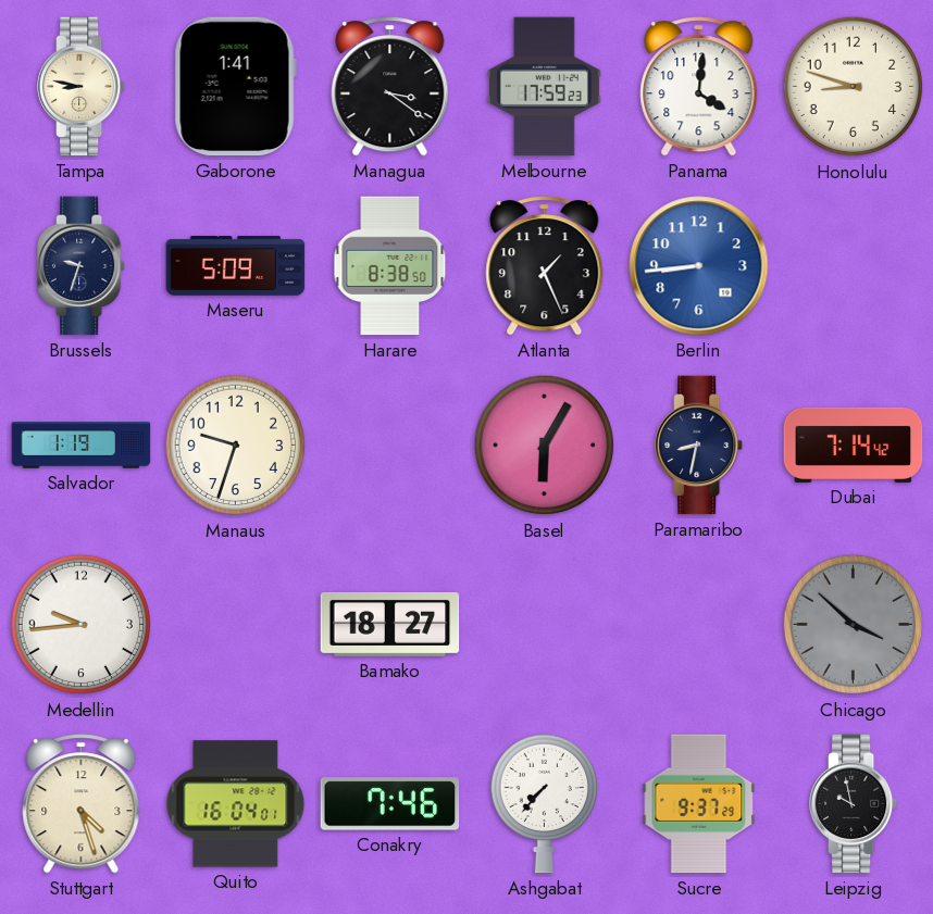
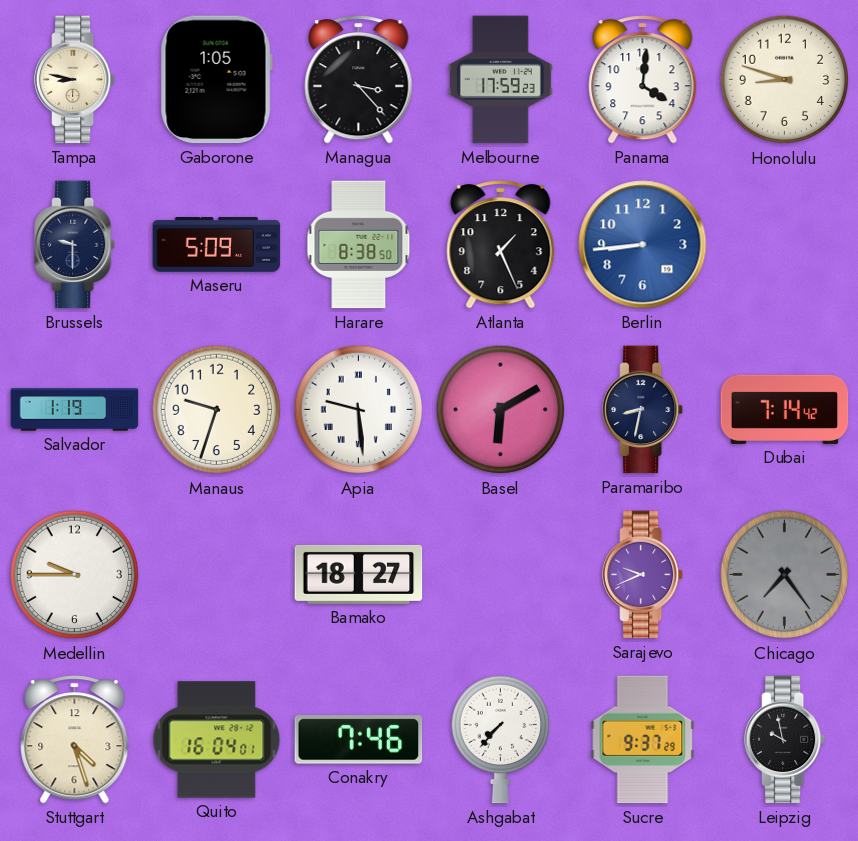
Gaborone: 1:41 -> 1:05 (216, 80)
Managua: 3:21 -> 3:23 (359, 80)
Brussels: 9:33 -> 9:30 (76, 245)
Apia: none -> 9:29 (359, 410)
Basel: 6:05 -> 6:10 (501, 410)
Medellin: 9:44 -> 9:45 (75, 575)
Sarajevo: none -> 9:41 (644, 575)
Chicago: 3:52 -> 7:24 (785, 575)
